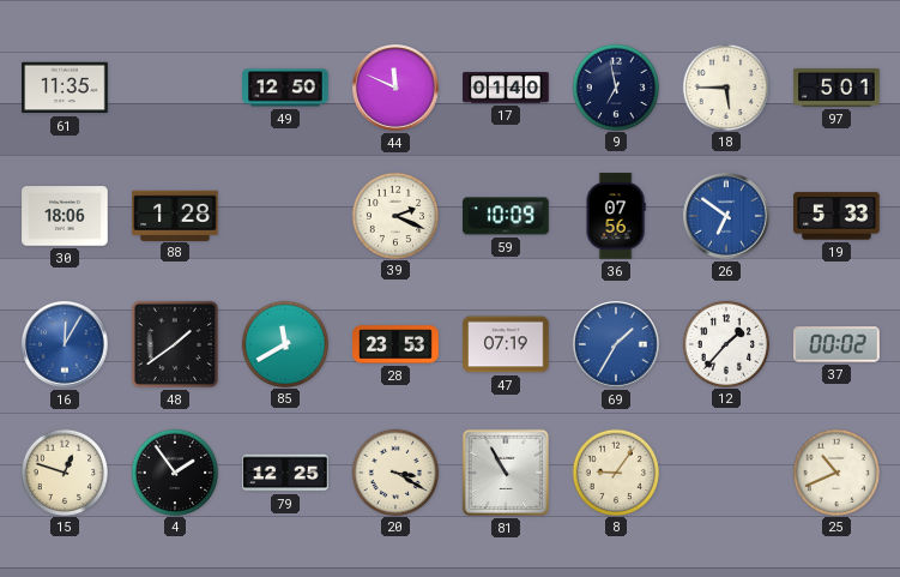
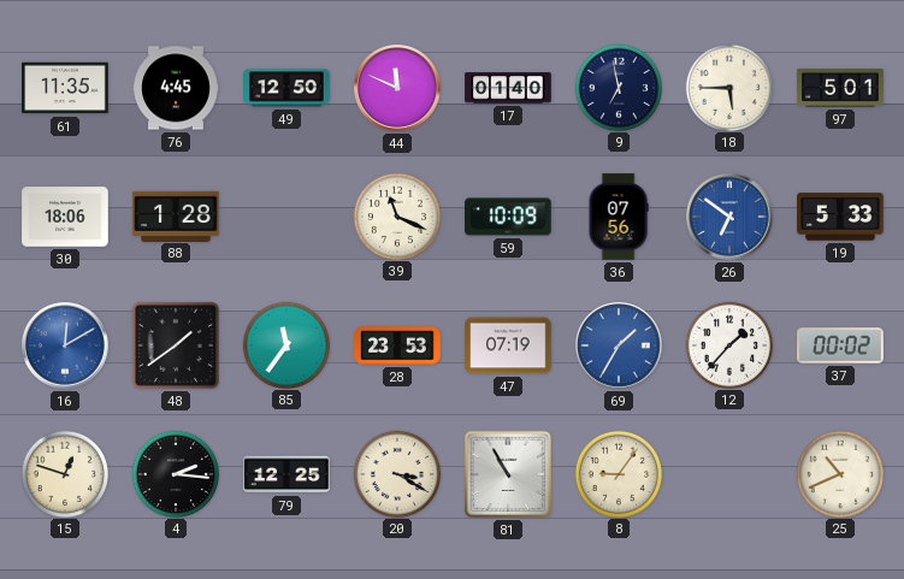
76: none -> 4:45 (176, 88)
39: 2:19 -> 11:19 (396, 215)
16: 12:05 -> 12:10 (65, 345)
85: 11:40 -> 11:36 (285, 344)
4: 1:54 -> 2:16 (175, 473)
